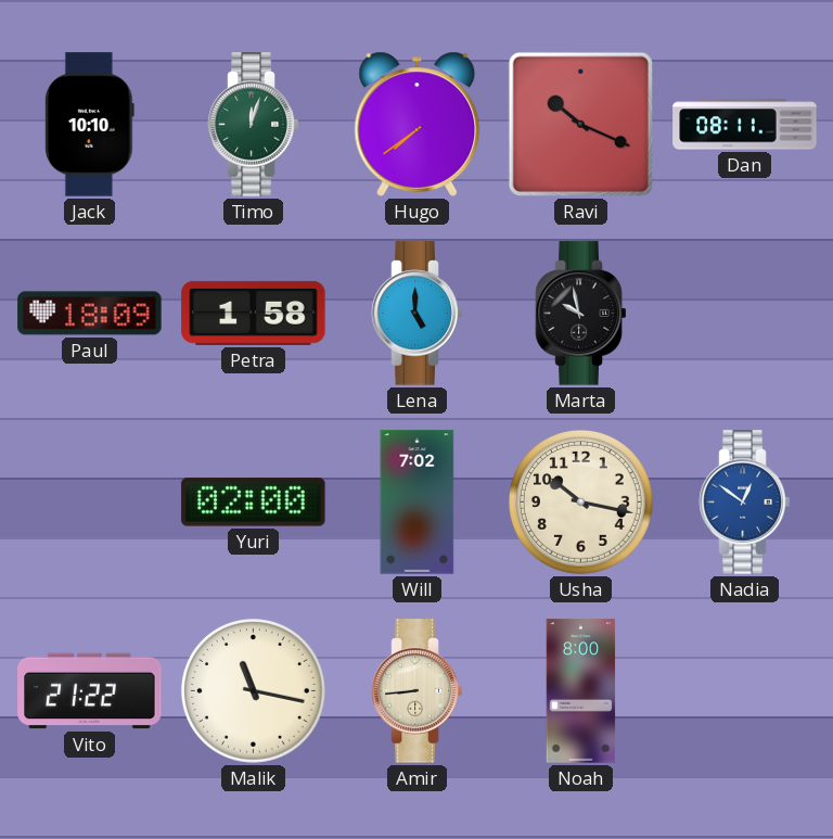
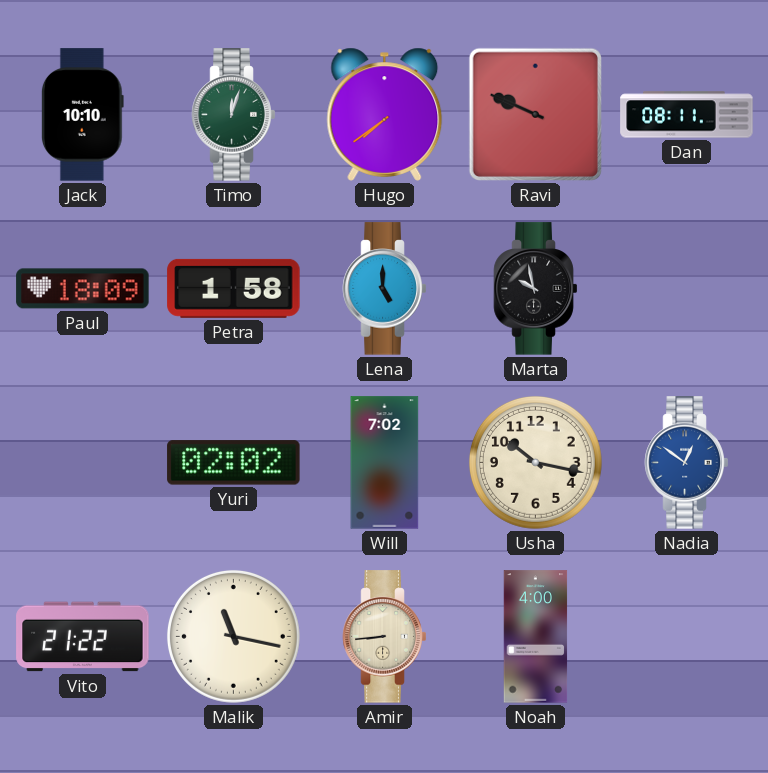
Ravi: 10:19 -> 9:49 (535, 114)
Yuri: 02:00 -> 02:02 (234, 463)
Noah: 8:00 -> 4:00 (536, 637)
